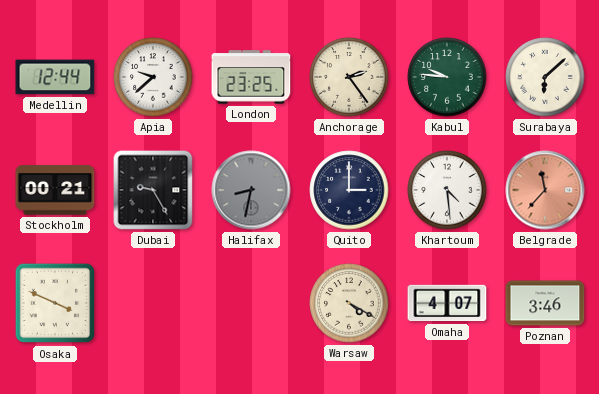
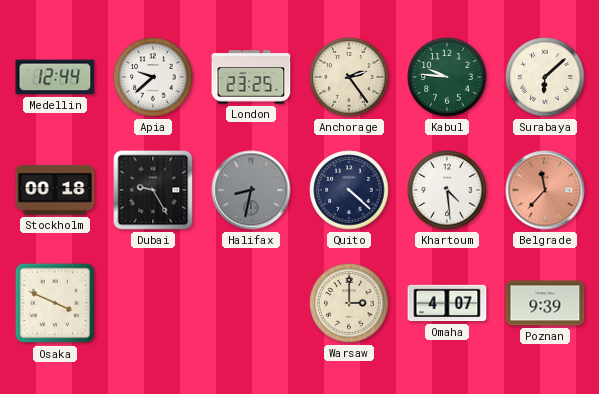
Stockholm: 00:21 -> 00:18 (55, 190)
Quito: 3:00 -> 4:22 (349, 190)
Warsaw: 4:20 -> 3:00 (349, 303)
Poznan: 3:46 -> 9:39 (545, 303)
